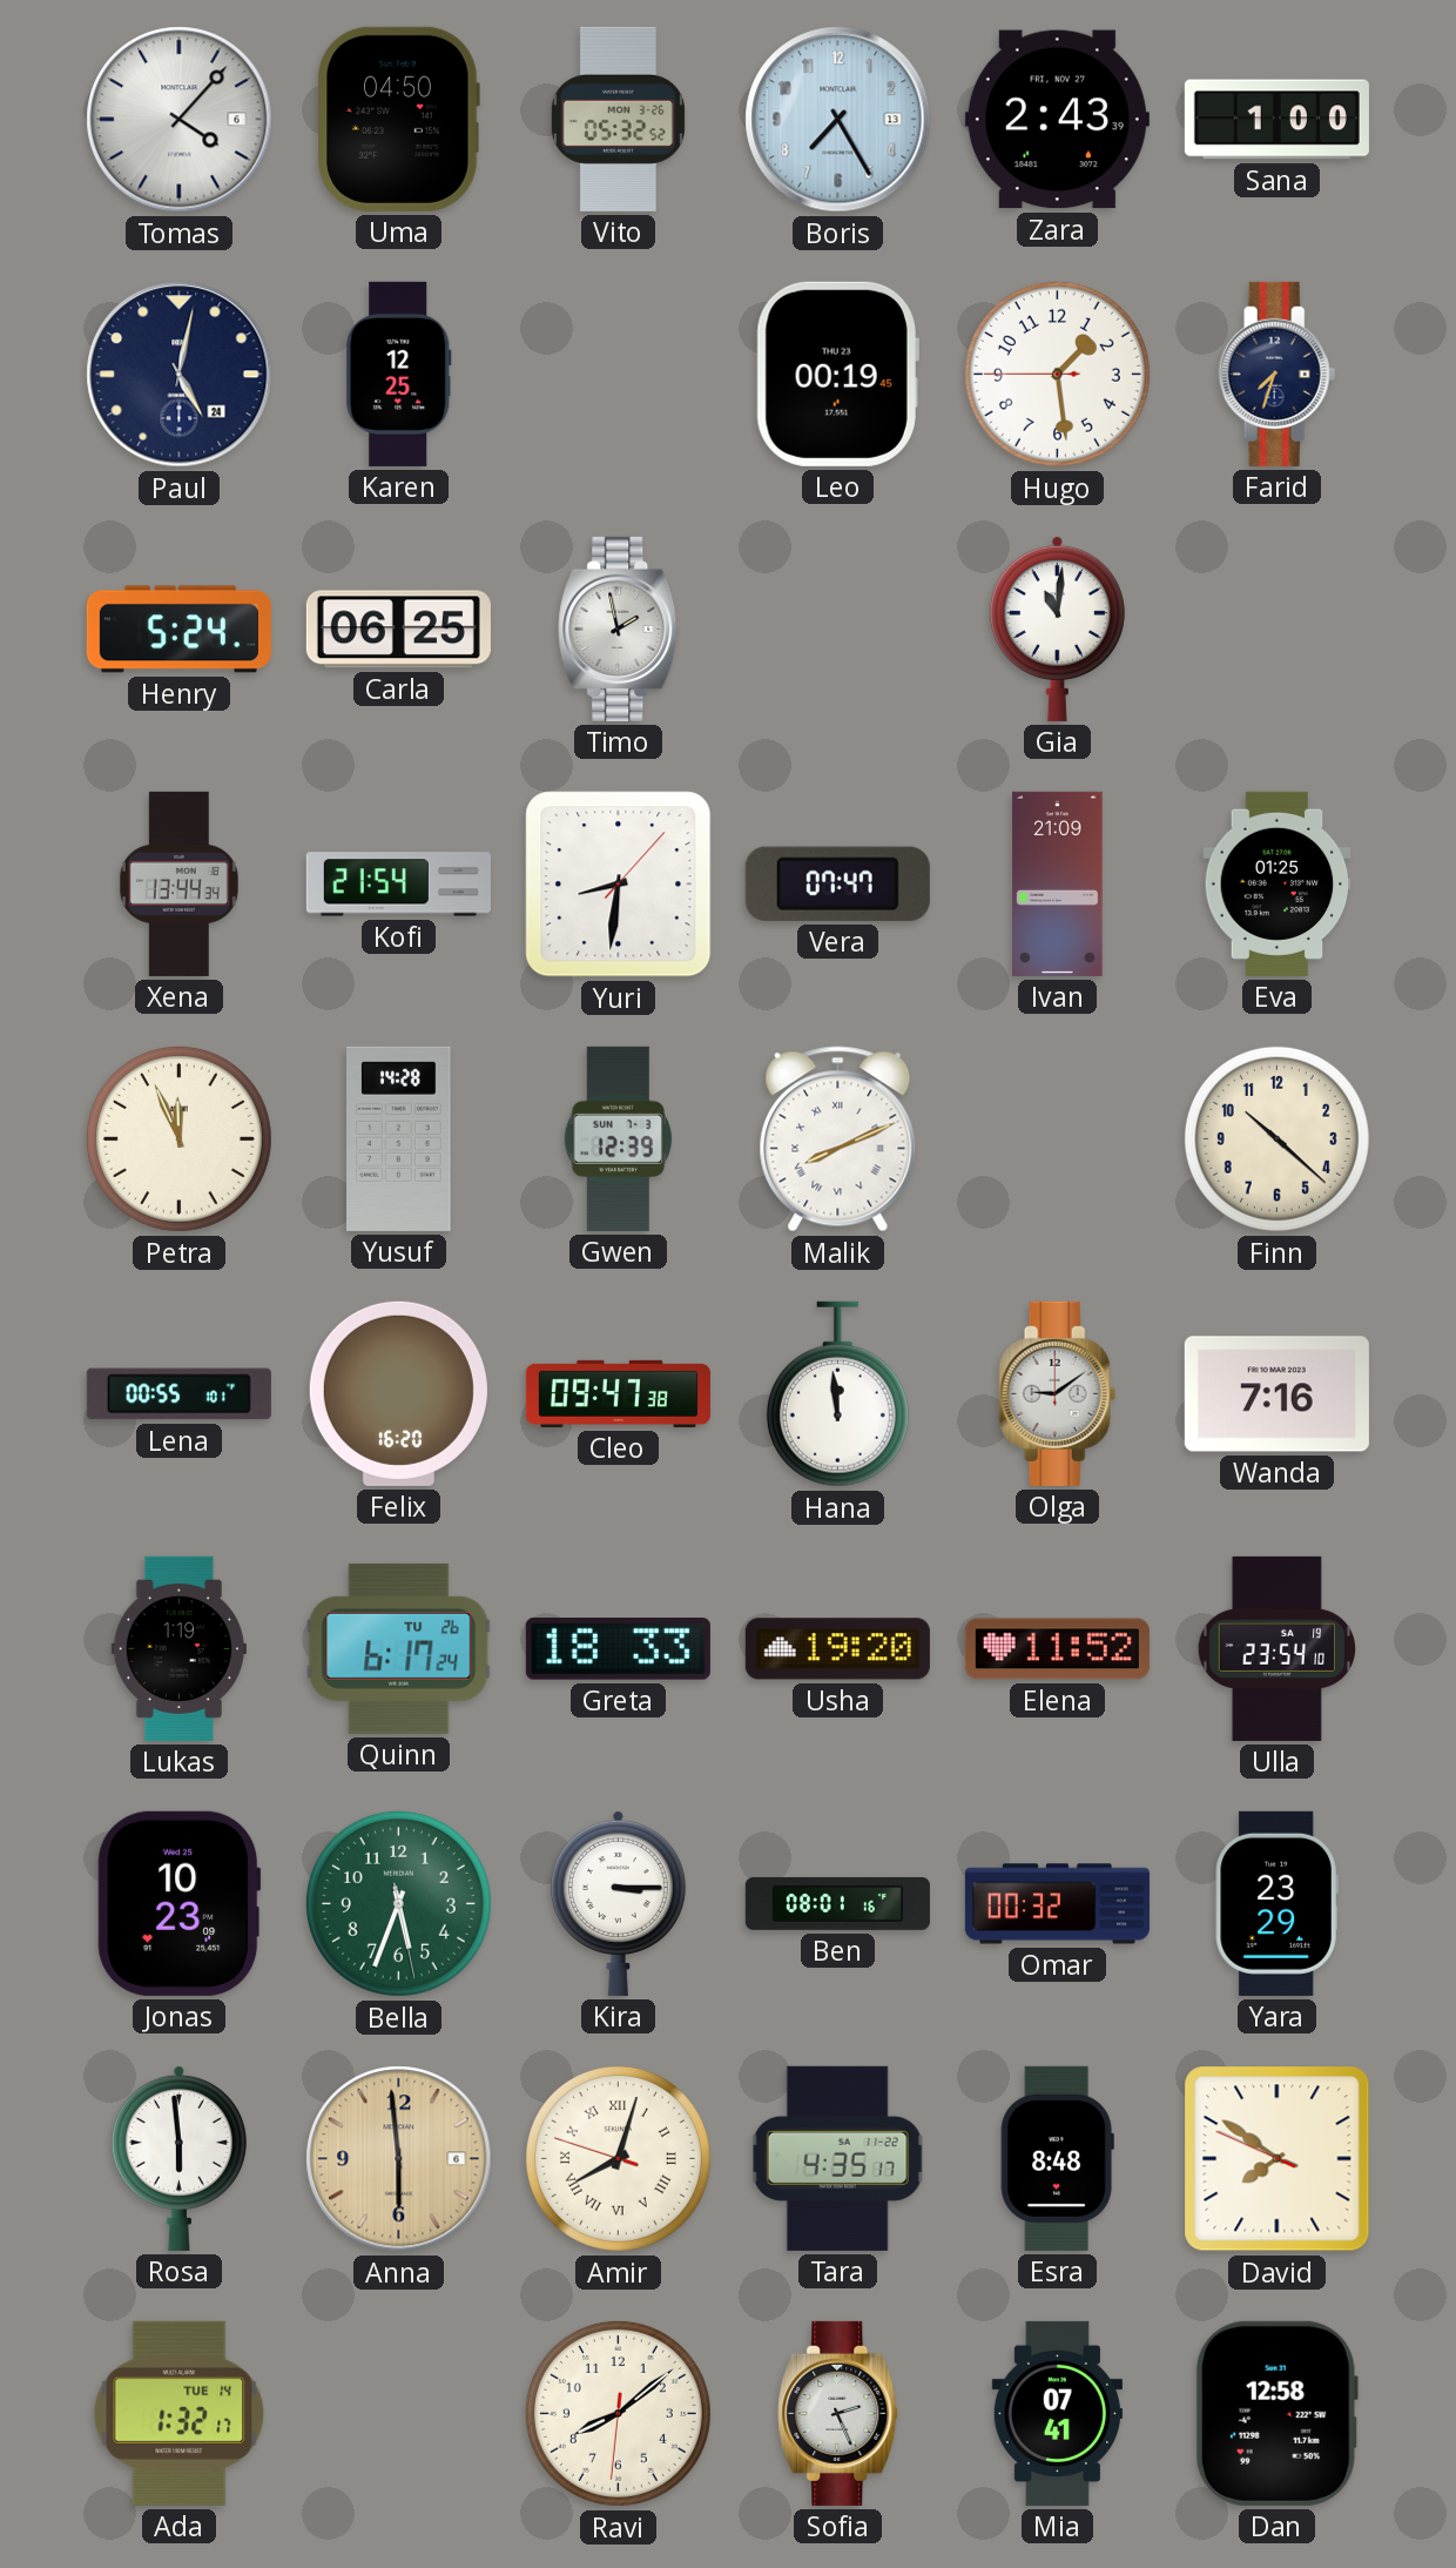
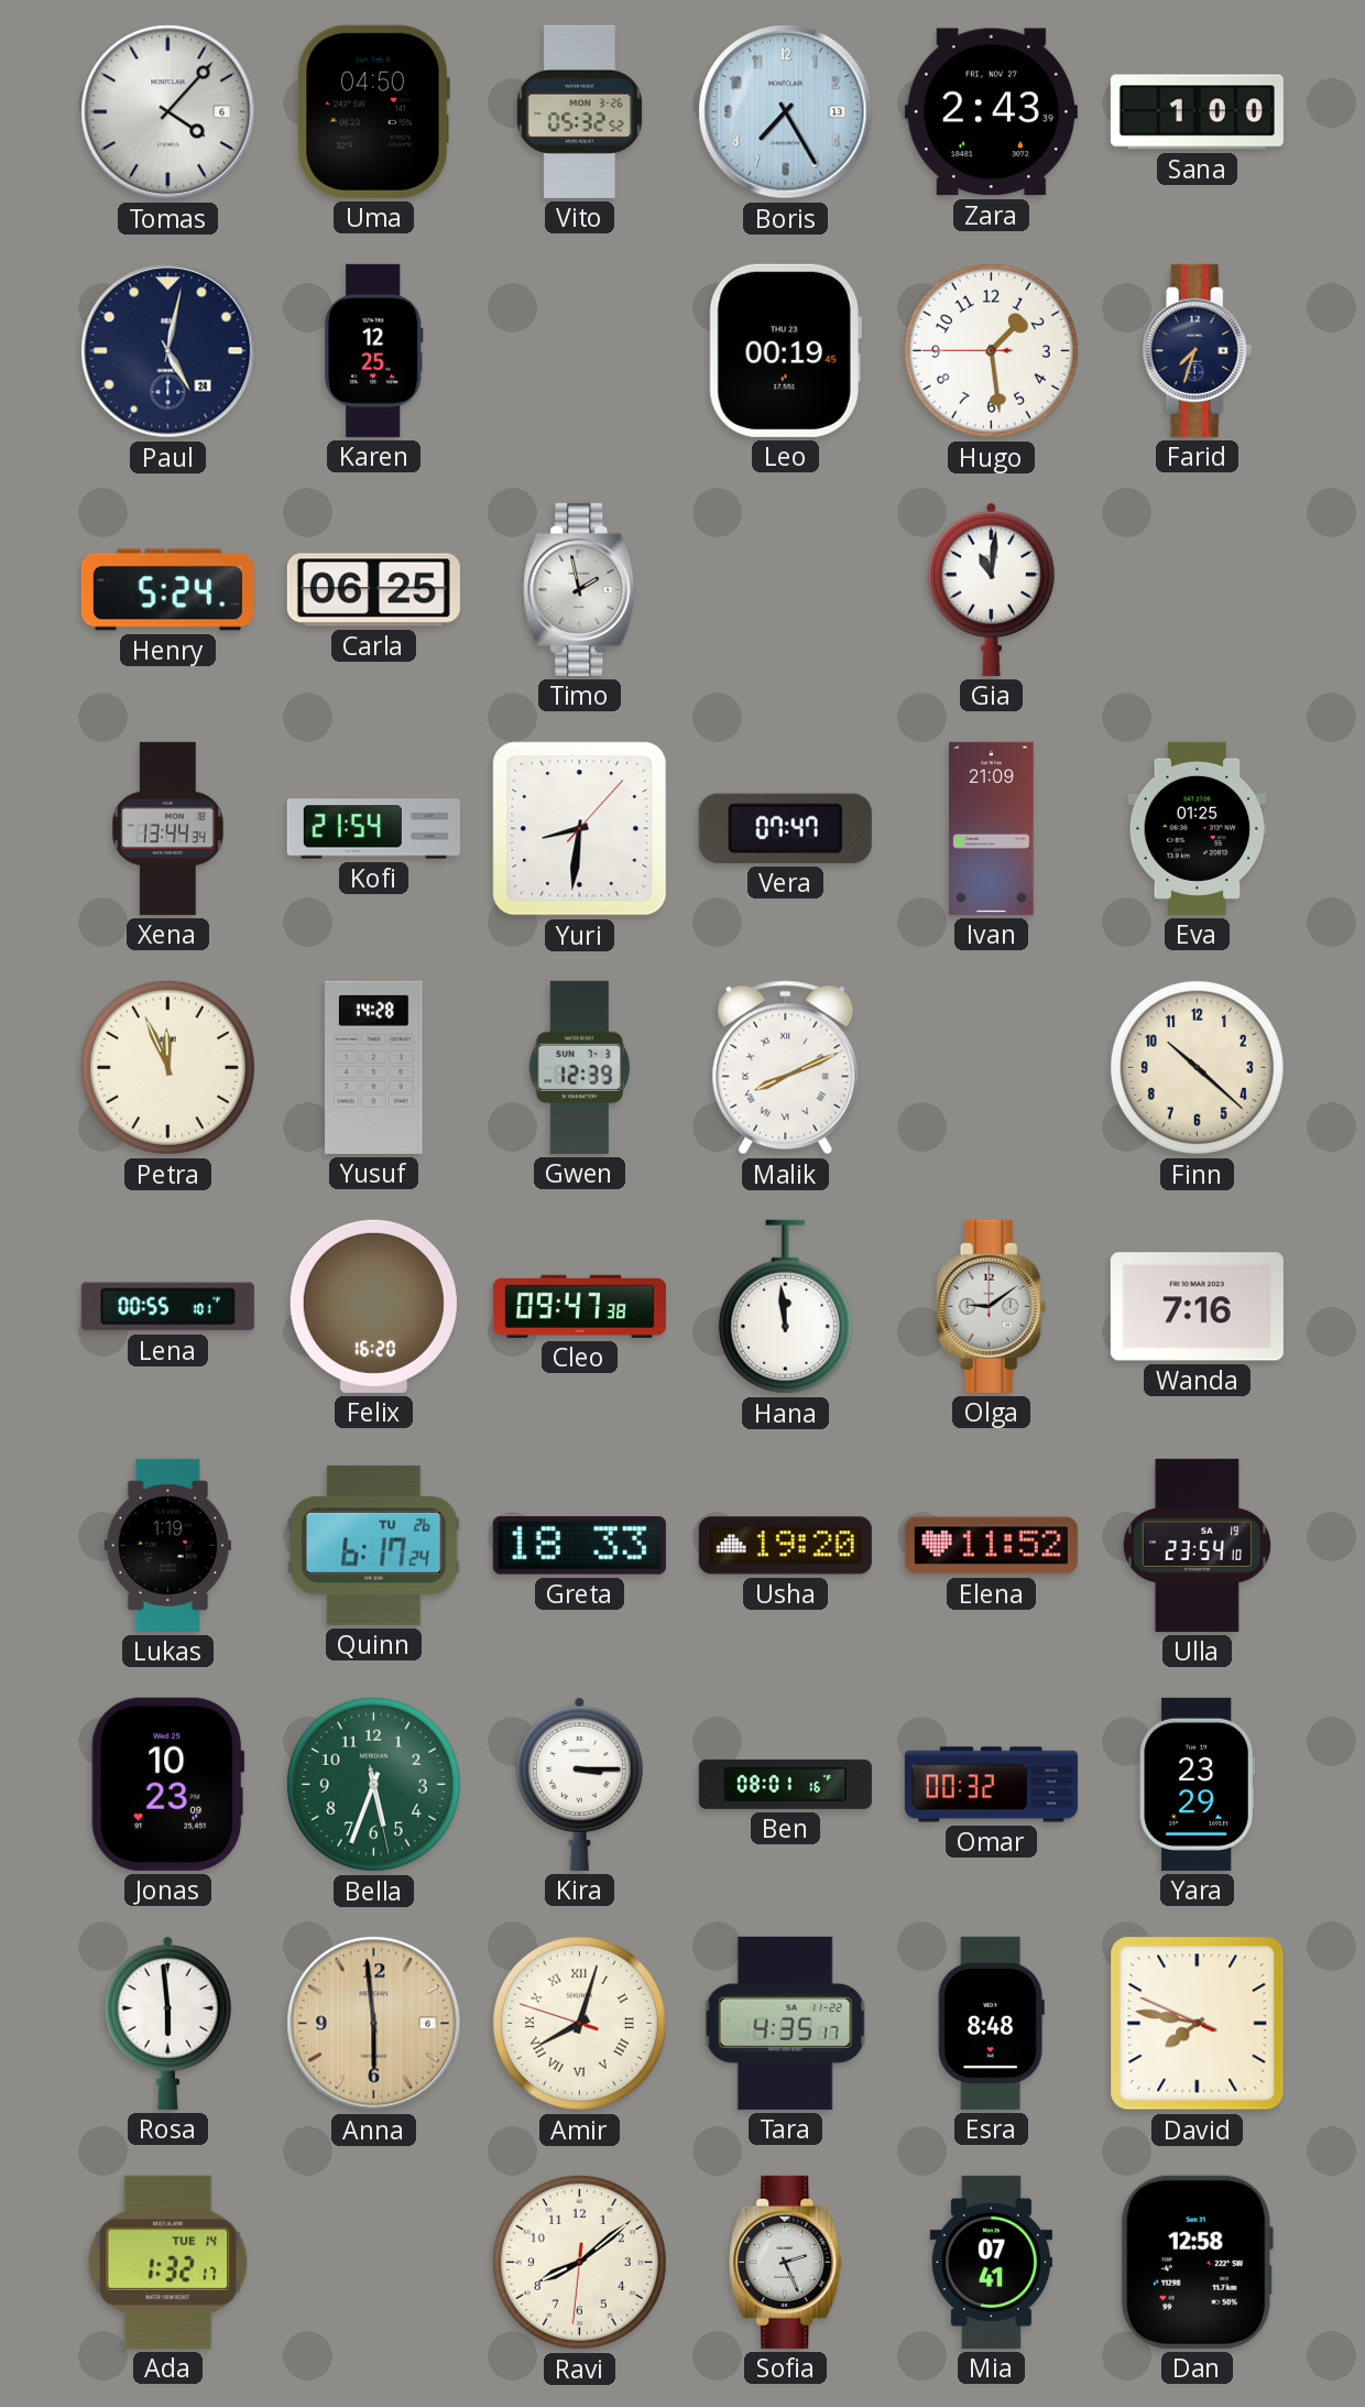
David: 7:50 -> 7:46 (1198, 2024)
